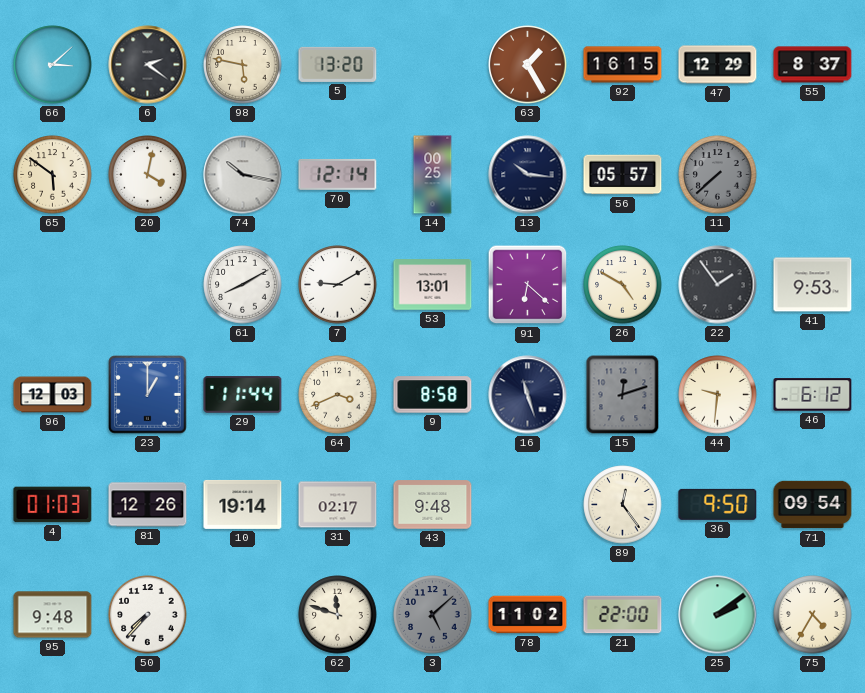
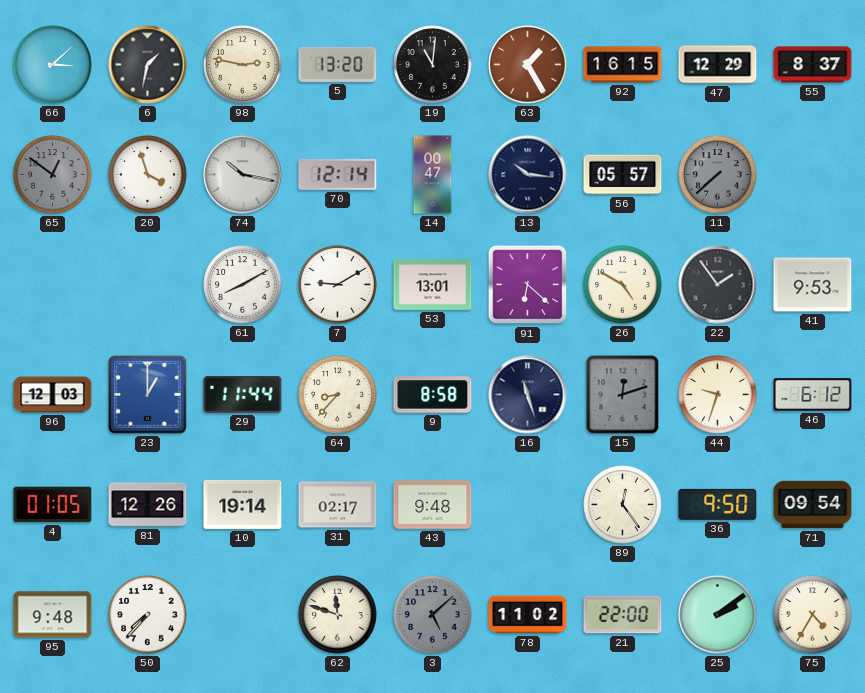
6: 2:21 -> 1:32 (148, 65)
98: 5:47 -> 2:47 (243, 65)
19: none -> 11:01 (433, 65)
65: 5:51 -> 12:51 (53, 175)
65 dial: cream -> grey (53, 175)
20: 4:02 -> 3:57 (148, 175)
14: 00:25 -> 00:47 (433, 175)
64: 3:41 -> 8:37 (338, 395)
44: 9:31 -> 9:33 (718, 395)
4: 01:03 -> 01:05 (53, 505)
